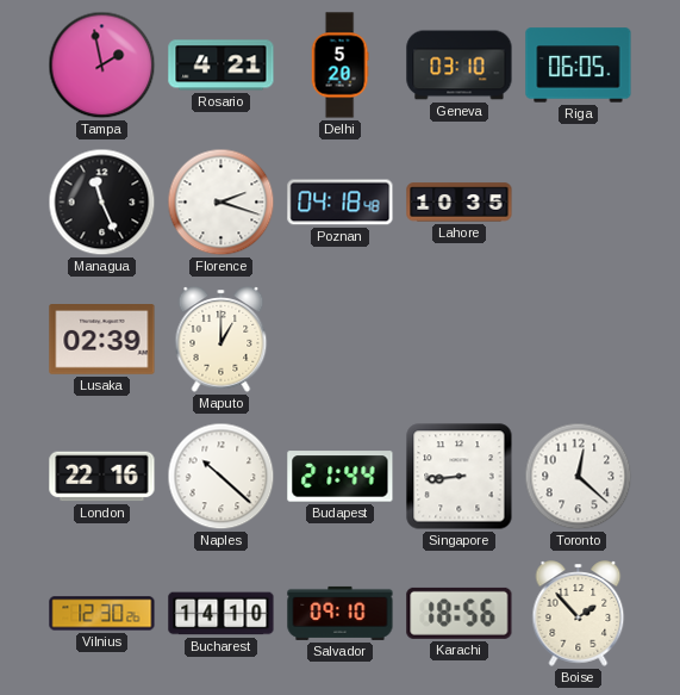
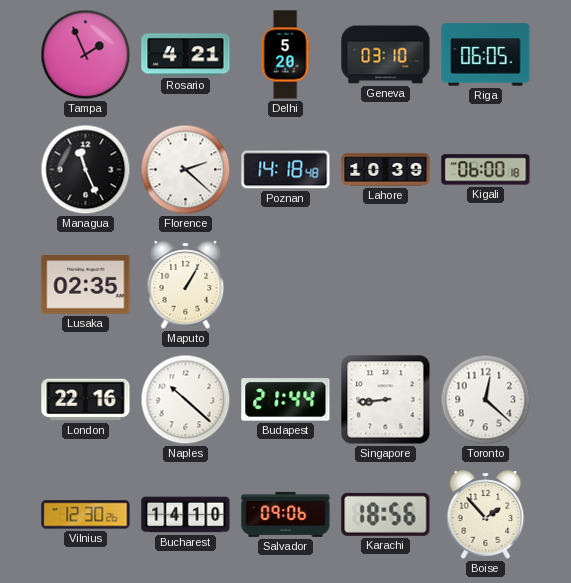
Tampa: 1:58 -> 1:56 (86, 55)
Florence: 2:18 -> 2:22 (186, 170)
Poznan: 04:18 -> 14:18 (286, 170)
Lahore: 10:35 -> 10:39 (386, 170)
Kigali: none -> 06:00 (486, 170)
Lusaka: 02:39 -> 02:35 (86, 285)
Maputo: 1:00 -> 1:05 (186, 285)
Salvador: 09:10 -> 09:06 (286, 514)
